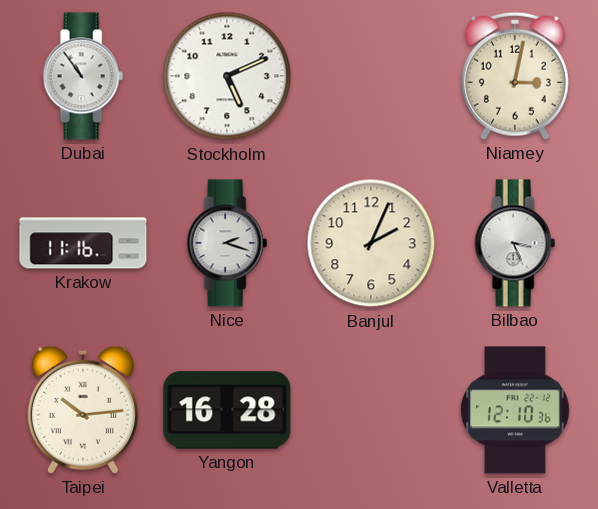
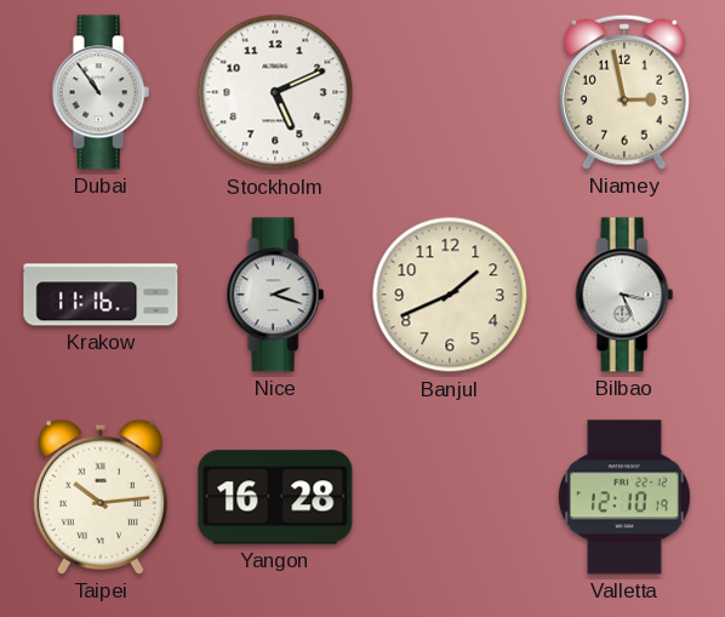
Niamey: 3:02 -> 2:58 (624, 92)
Banjul: 2:04 -> 1:41 (450, 295)
Valletta: 12:10:36 -> 12:10:19 (624, 497)
